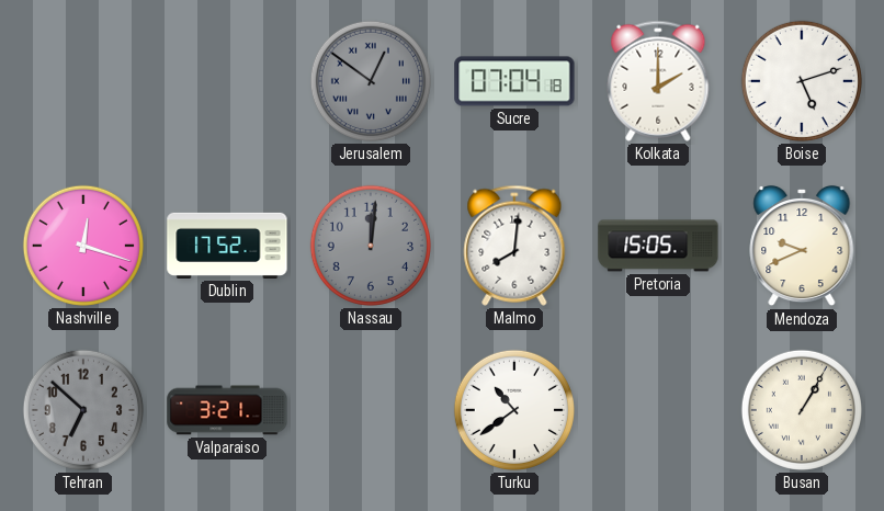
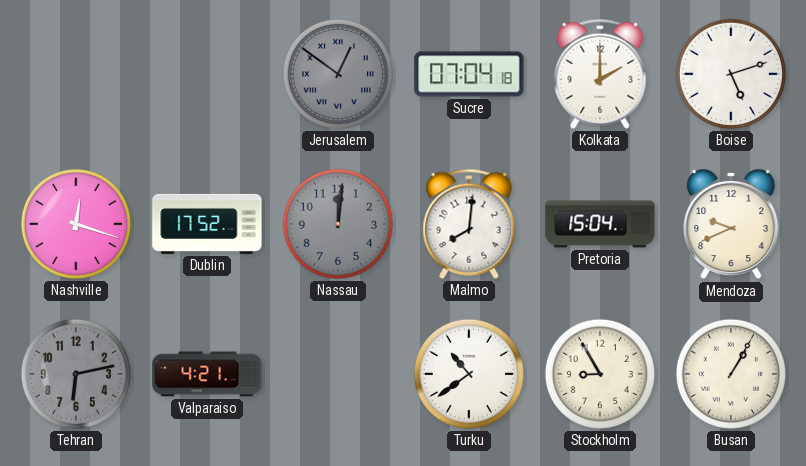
Pretoria: 15:05 -> 15:04 (600, 224)
Tehran: 6:52 -> 6:13 (76, 374)
Valparaiso: 3:21 -> 4:21 (207, 374)
Stockholm: none -> 8:55 (600, 374)
